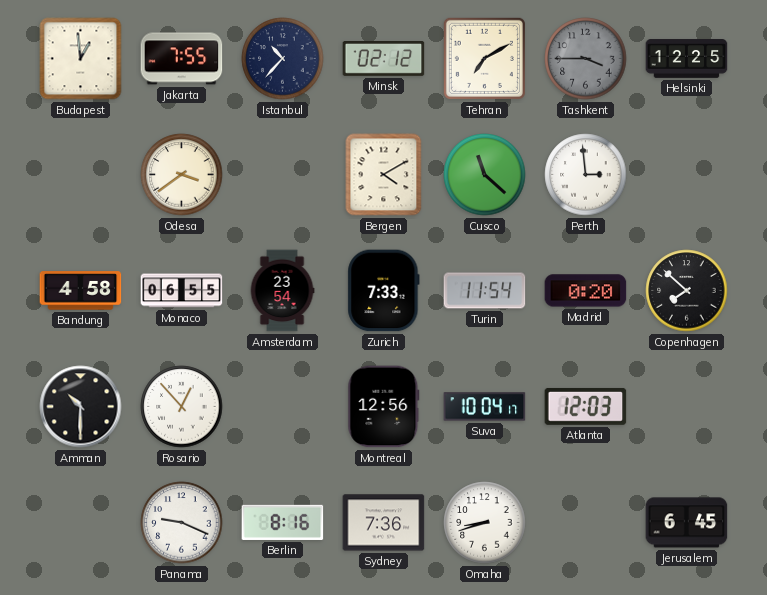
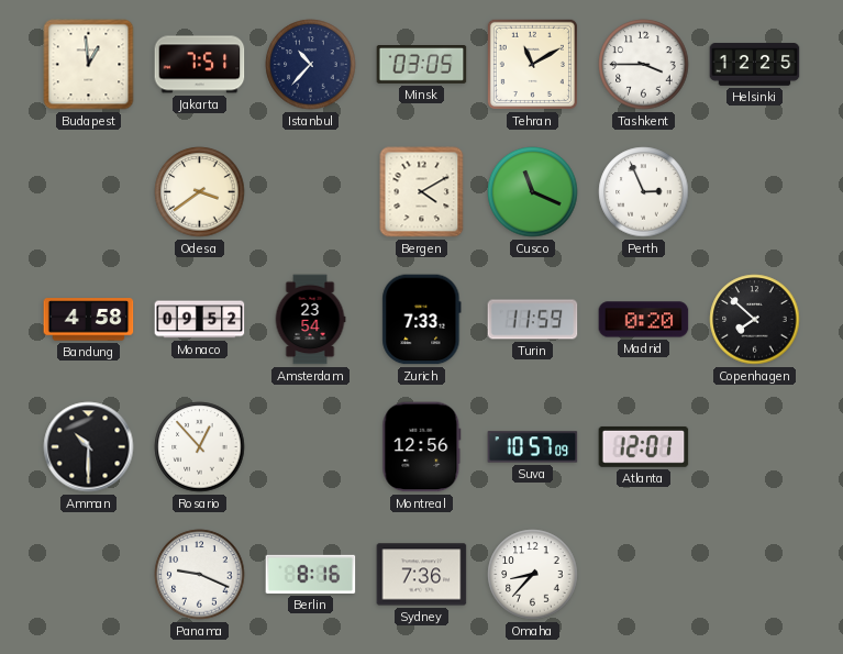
Jakarta: 7:55 -> 7:51 (200, 65)
Minsk: 02:12 -> 03:05 (422, 65)
Tehran: 7:10 -> 11:10 (532, 64)
Tashkent dial: grey -> white (644, 65)
Cusco: 11:22 -> 11:19 (533, 192)
Perth: 2:59 -> 2:56 (644, 192)
Monaco: 06:55 -> 09:52 (200, 320)
Turin: 11:54 -> 11:59 (533, 320)
Suva: 10:04 -> 10:57 (533, 447)
Atlanta: 12:03 -> 12:01 (644, 446)
Omaha: 8:42 -> 8:37 (533, 575)
Jerusalem: 6:45 -> none (687, 523)
